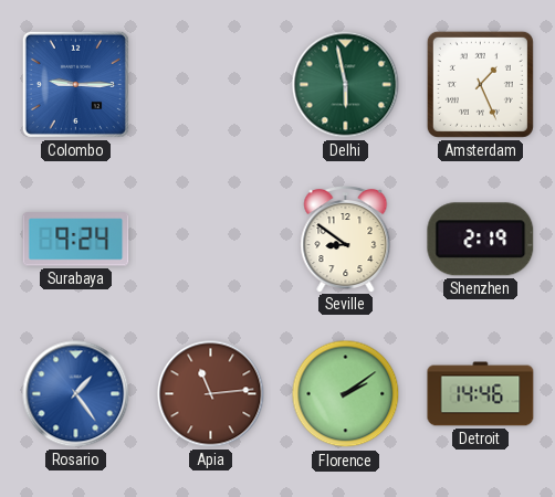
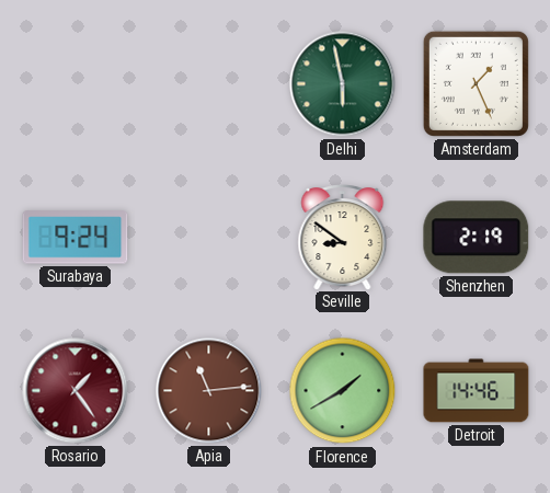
Colombo: 9:15 -> none (75, 84)
Rosario dial: blue -> burgundy (76, 391)
Florence: 2:09 -> 1:40 (343, 391)
